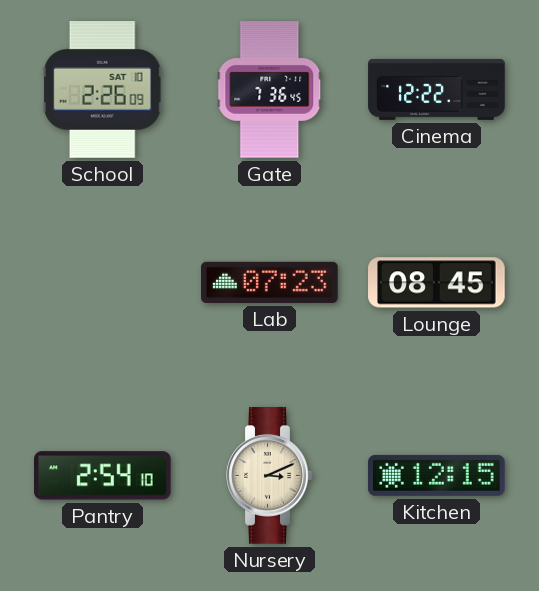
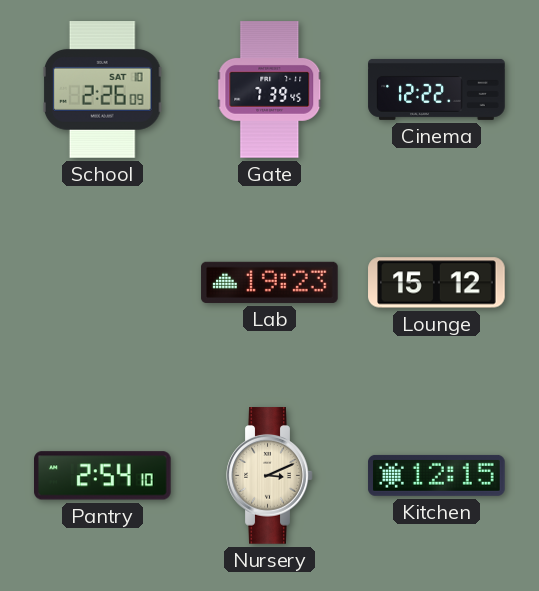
Gate: 7:36 -> 7:39 (270, 90)
Lab: 07:23 -> 19:23 (270, 282)
Lounge: 08:45 -> 15:12 (437, 283)
